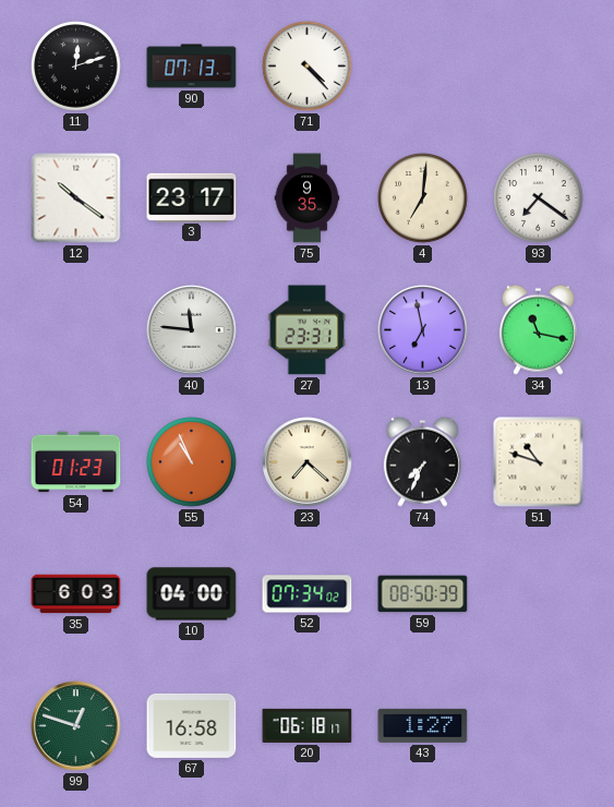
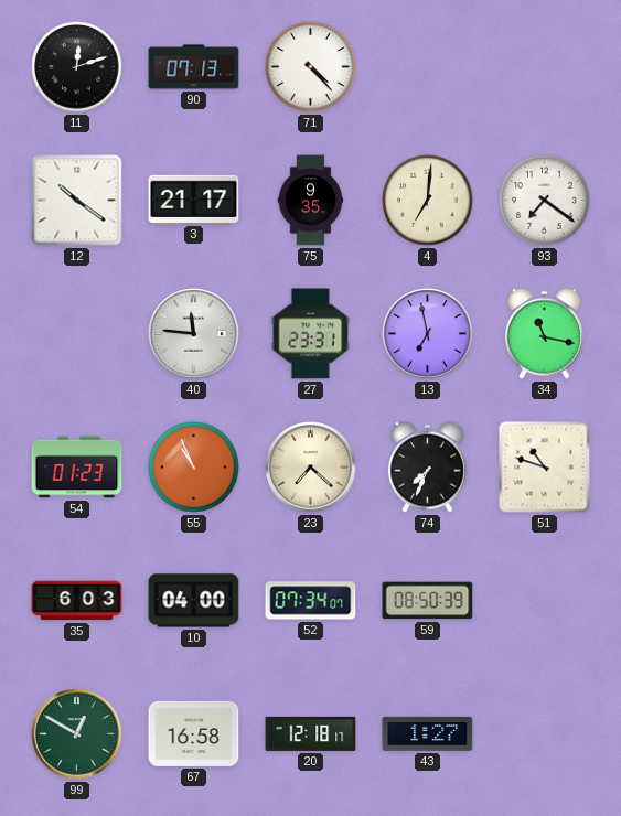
3: 23:17 -> 21:17 (194, 200)
52: 07:34:02 -> 07:34:07 (311, 601)
99: 12:48 -> 12:50 (77, 734)
20: 06:18 -> 12:18 (311, 733)
